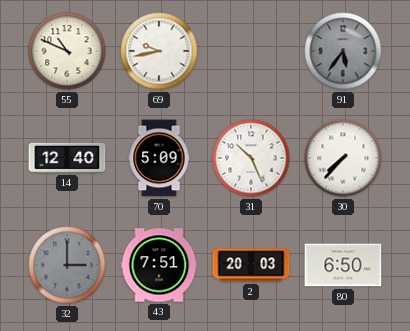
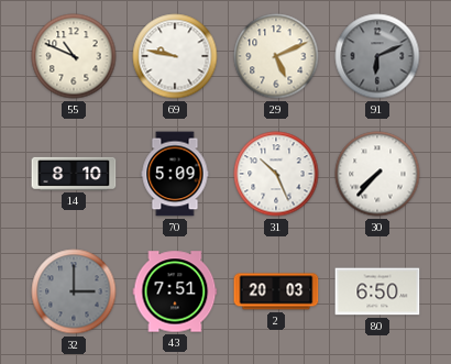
69: 9:43 -> 9:47 (175, 56)
29: none -> 5:11 (276, 56)
91: 5:36 -> 6:11 (377, 56)
14: 12:40 -> 8:10 (74, 174)
